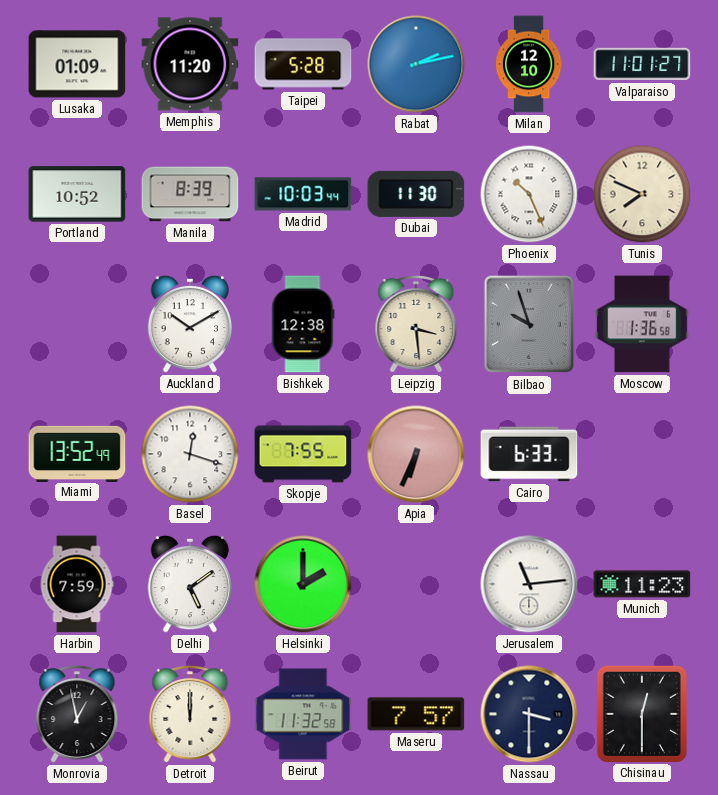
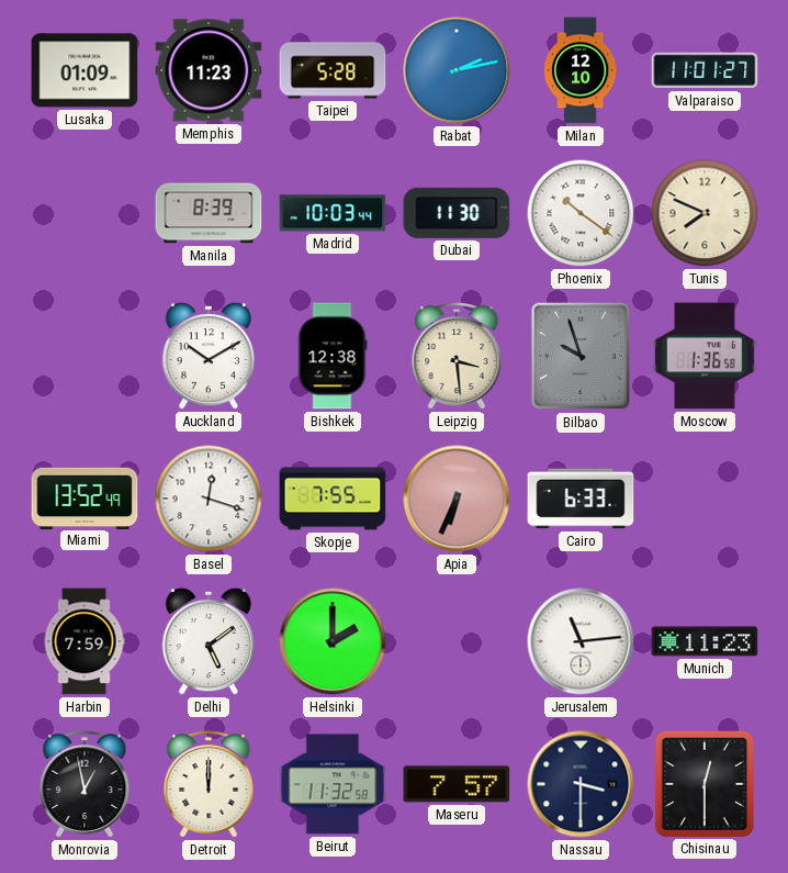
Memphis: 11:20 -> 11:23 (209, 70)
Portland: 10:52 -> none (77, 194)
Phoenix: 10:26 -> 10:21 (581, 213)
